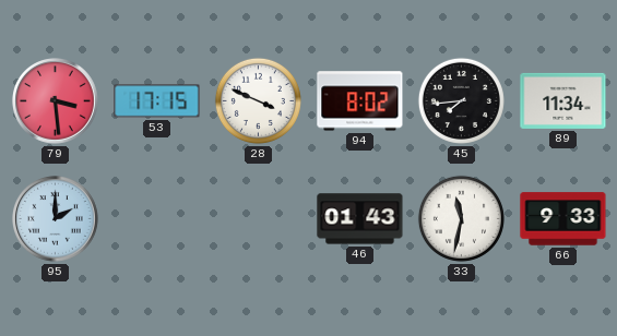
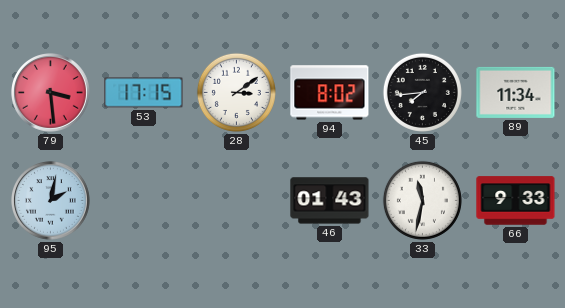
28: 3:49 -> 3:09 (236, 92)
95: 2:00 -> 2:02 (51, 201)
